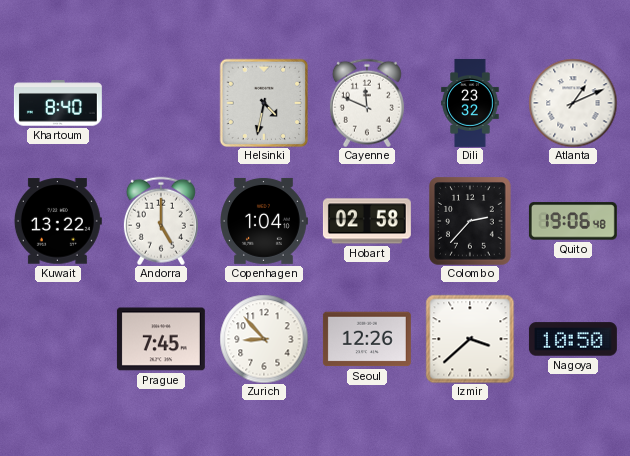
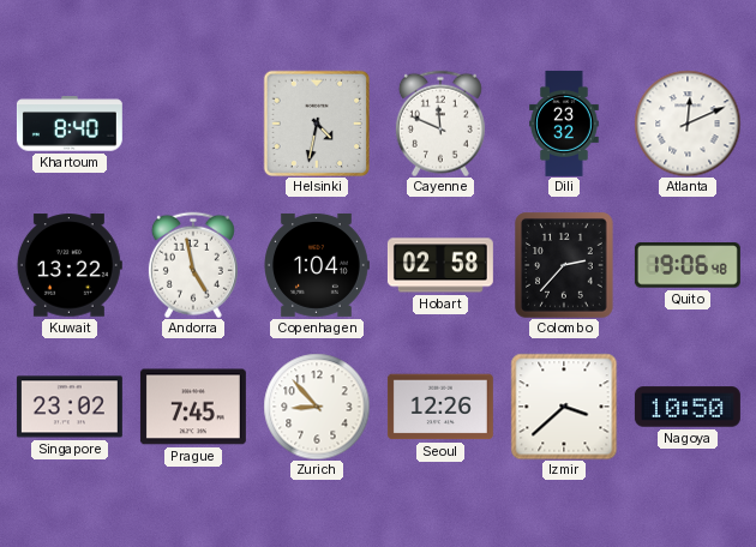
Atlanta: 1:11 -> 12:11 (688, 124)
Andorra: 5:00 -> 4:58 (193, 265)
Singapore: none -> 23:02 (70, 407)
